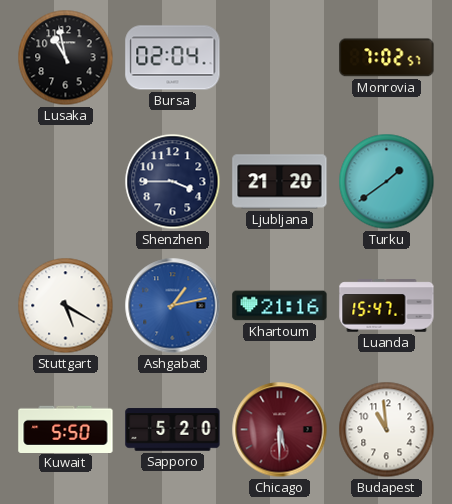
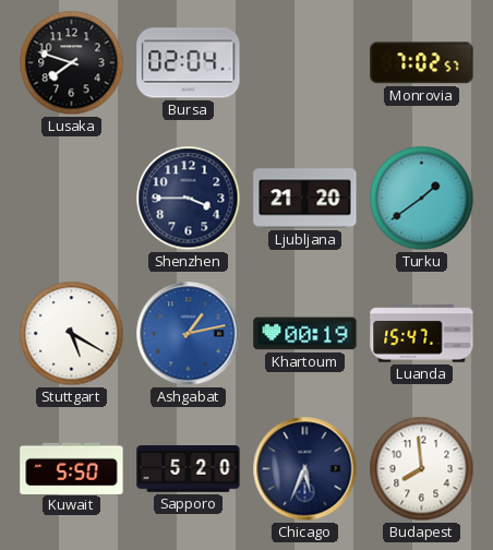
Lusaka: 10:58 -> 7:48 (72, 63)
Khartoum: 21:16 -> 00:19 (305, 334)
Chicago: 5:30 -> 5:34 (305, 469)
Chicago dial: burgundy -> navy (305, 469)
Budapest: 10:59 -> 7:59 (422, 469)
